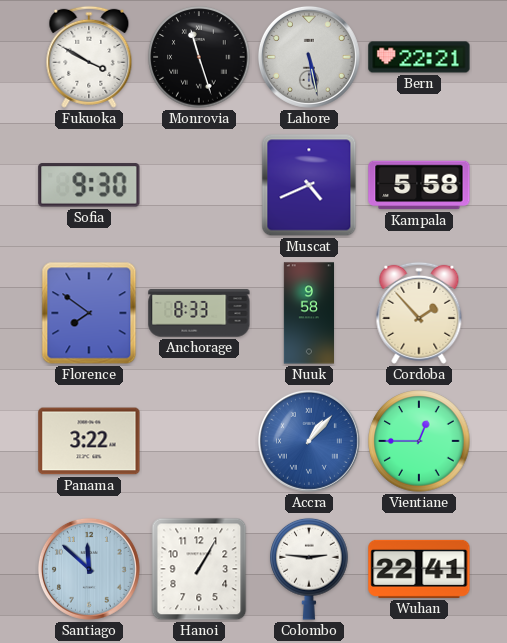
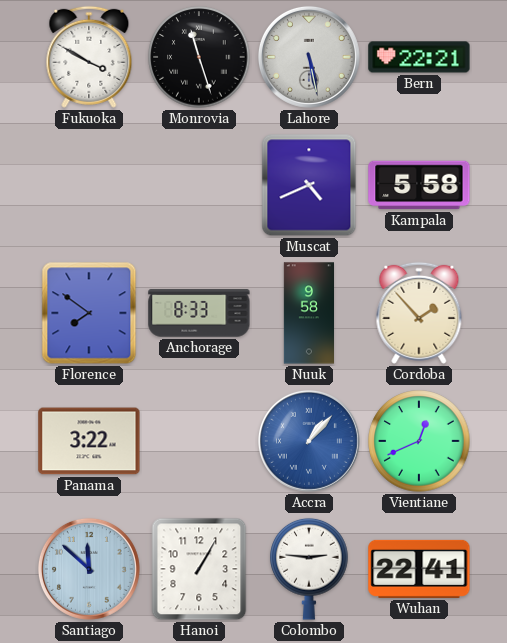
Sofia: 9:30 -> none (89, 185)
Vientiane: 12:45 -> 12:41 (419, 441)
